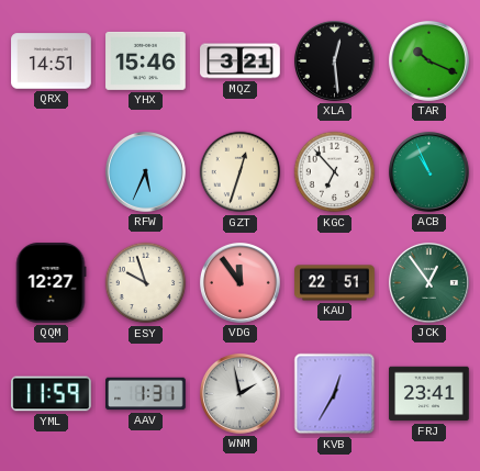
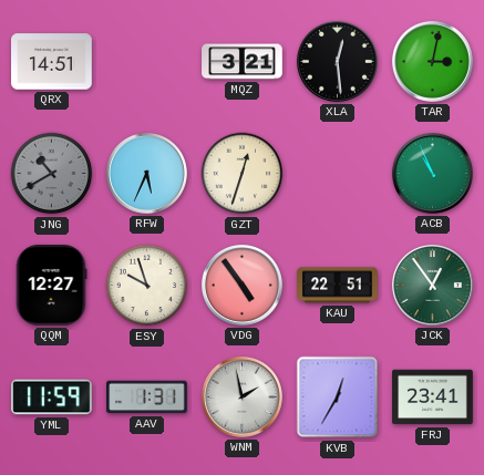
YHX: 15:46 -> none (146, 60)
TAR: 10:19 -> 3:02 (432, 61)
JNG: none -> 10:40 (52, 174)
KGC: 6:53 -> none (335, 172)
VDG: 11:54 -> 4:54 (241, 285)
